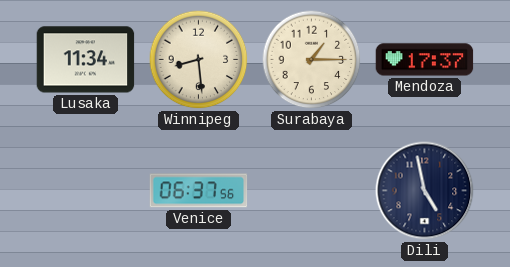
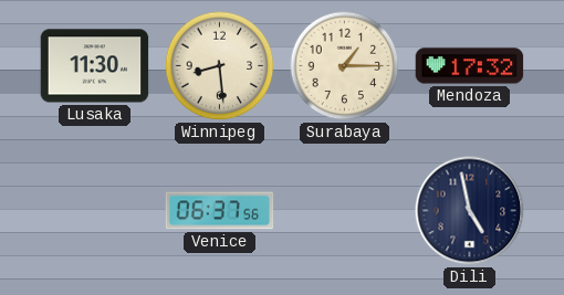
Lusaka: 11:34 -> 11:30 (95, 66)
Mendoza: 17:37 -> 17:32 (470, 66)
